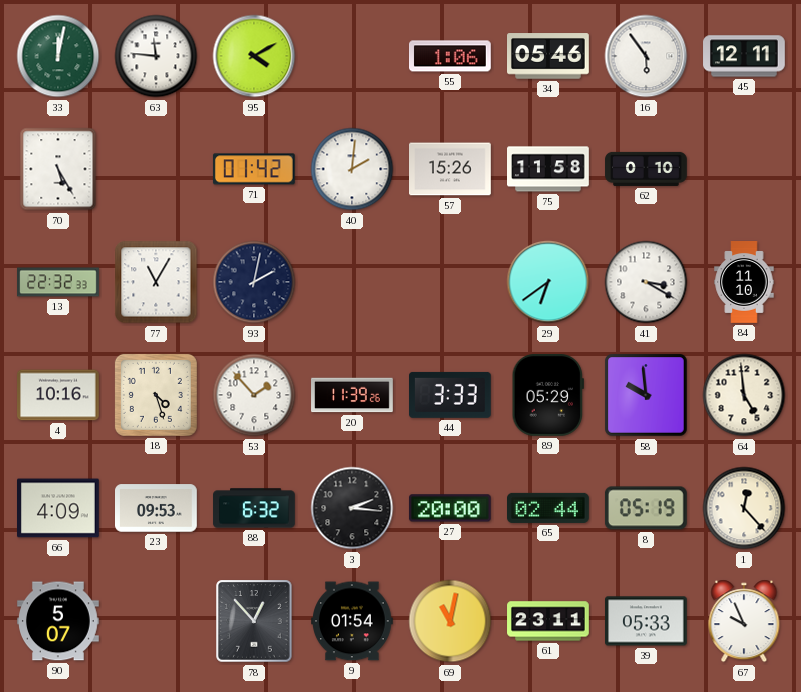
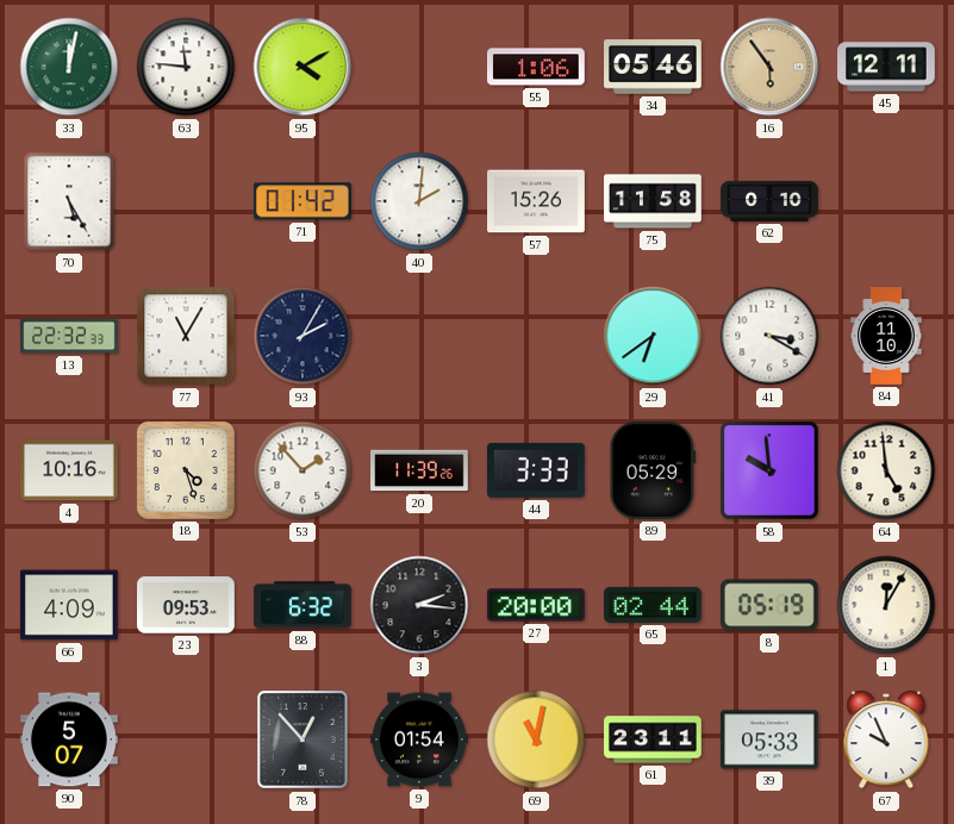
16 dial: white -> champagne (769, 67)
93: 2:02 -> 2:05 (303, 336)
1: 12:23 -> 12:05 (886, 605)
